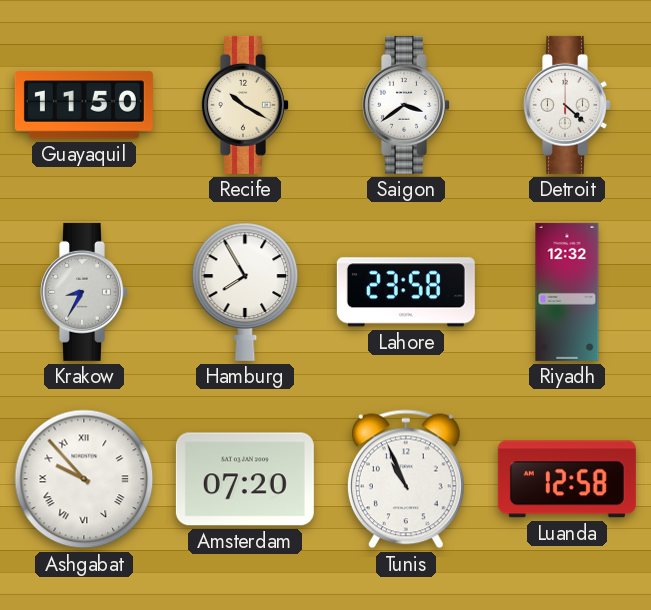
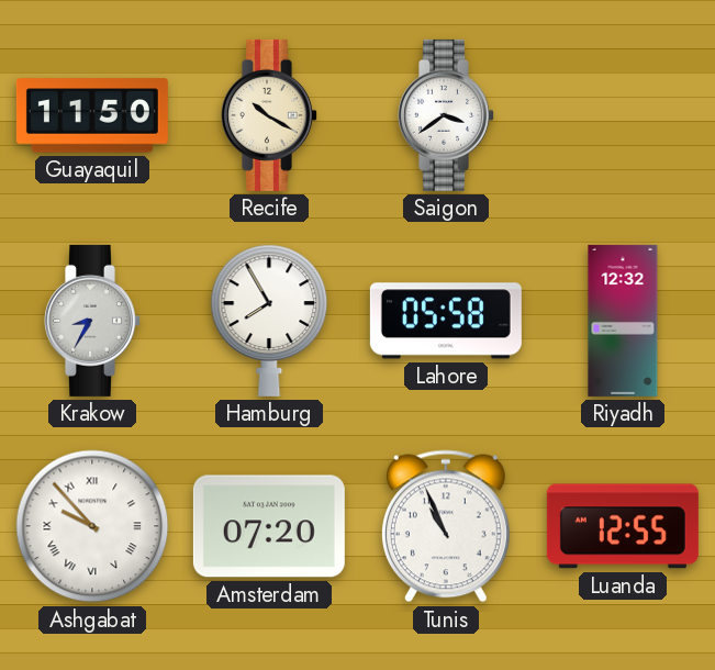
Detroit: 4:22 -> none (568, 105)
Lahore: 23:58 -> 05:58 (446, 321)
Luanda: 12:58 -> 12:55 (623, 526)
